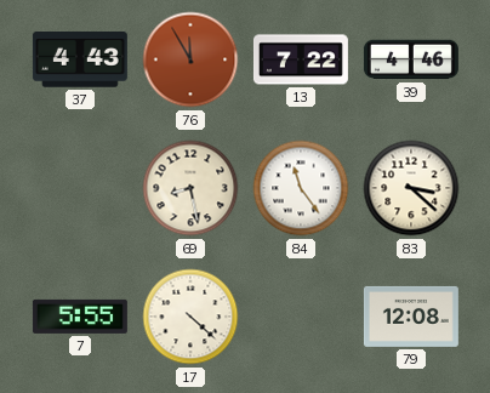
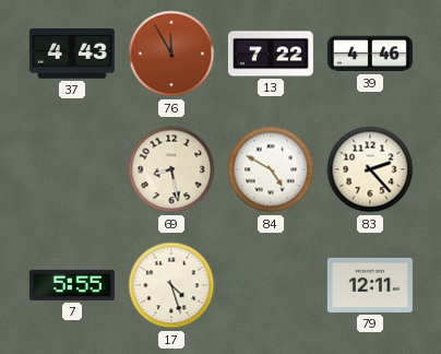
84: 11:24 -> 4:50 (271, 169)
83: 3:22 -> 2:23 (370, 169)
17: 4:22 -> 4:27 (171, 285)
79: 12:08 -> 12:11 (370, 285)
